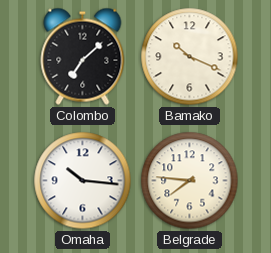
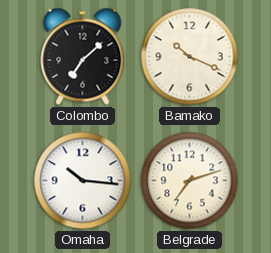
Belgrade: 7:46 -> 7:12 (190, 181)
